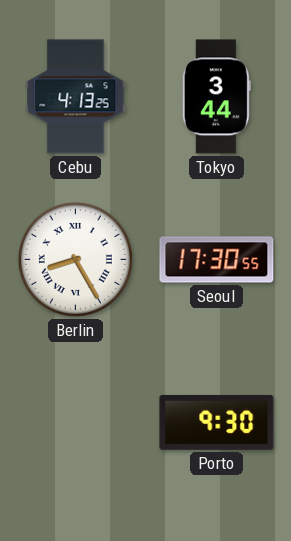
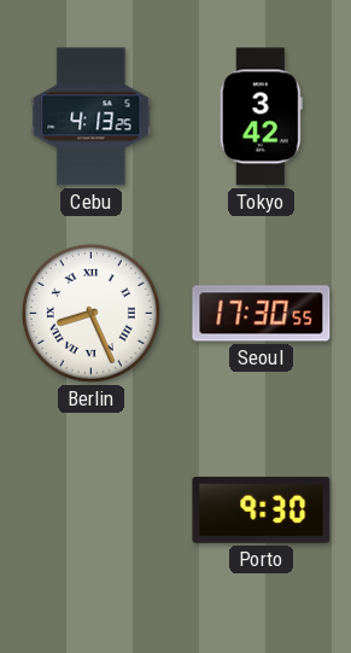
Tokyo: 3:44 -> 3:42 (261, 117)
Berlin: 8:25 -> 8:26 (90, 313)
